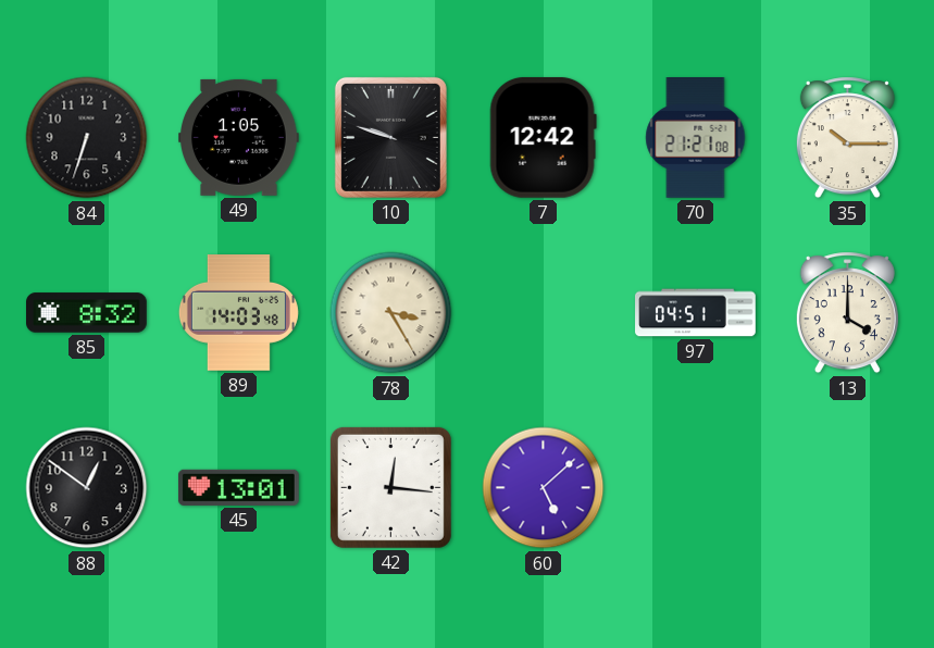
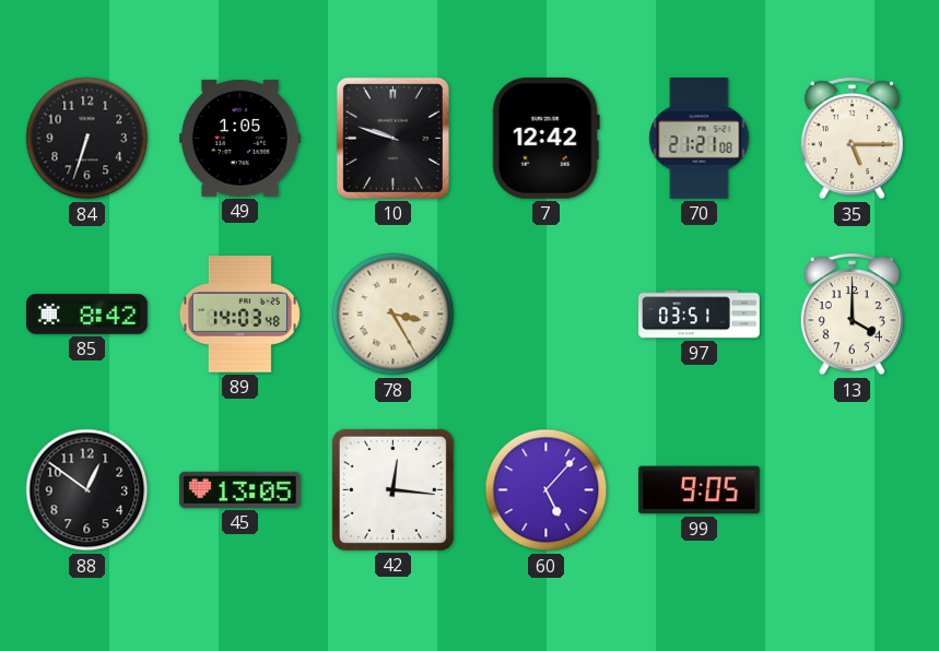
35: 10:15 -> 5:15 (852, 139)
85: 8:32 -> 8:42 (87, 315)
97: 04:51 -> 03:51 (700, 315)
45: 13:01 -> 13:05 (239, 489)
60: 5:08 -> 5:07 (547, 490)
99: none -> 9:05 (700, 490)
